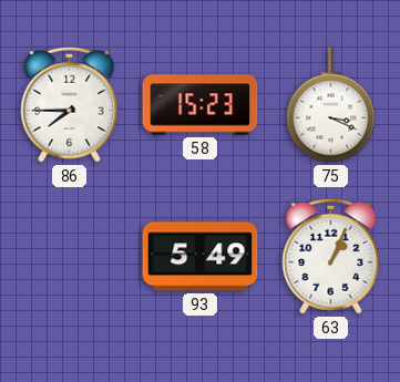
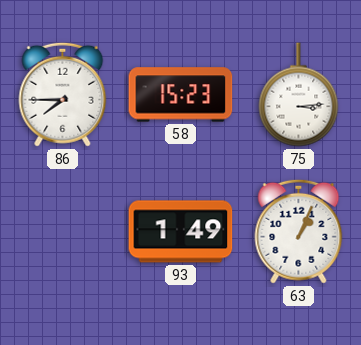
75: 3:19 -> 3:14 (299, 95)
93: 5:49 -> 1:49 (181, 232)
